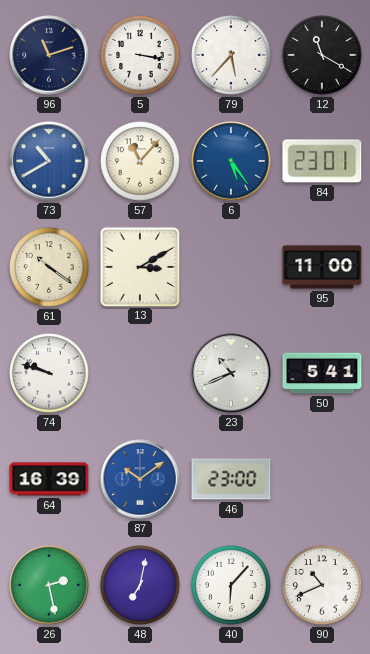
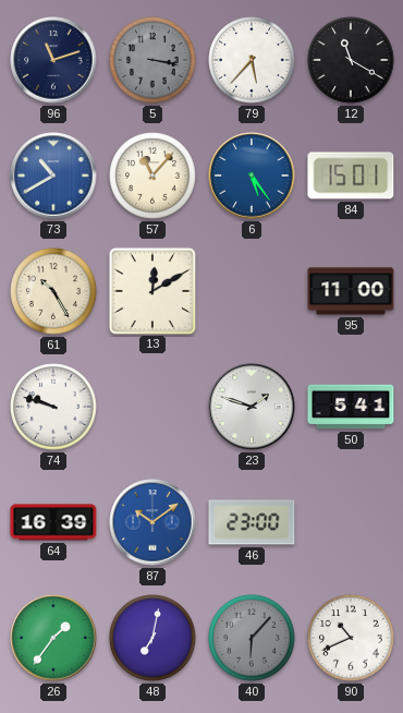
5 dial: white -> grey (152, 60)
84: 23:01 -> 15:01 (351, 176)
61: 10:21 -> 10:25 (53, 291)
13: 3:10 -> 12:10 (151, 290)
23: 10:41 -> 1:48 (252, 407)
26: 2:28 -> 1:36 (53, 638)
40 dial: white -> grey (252, 638)
